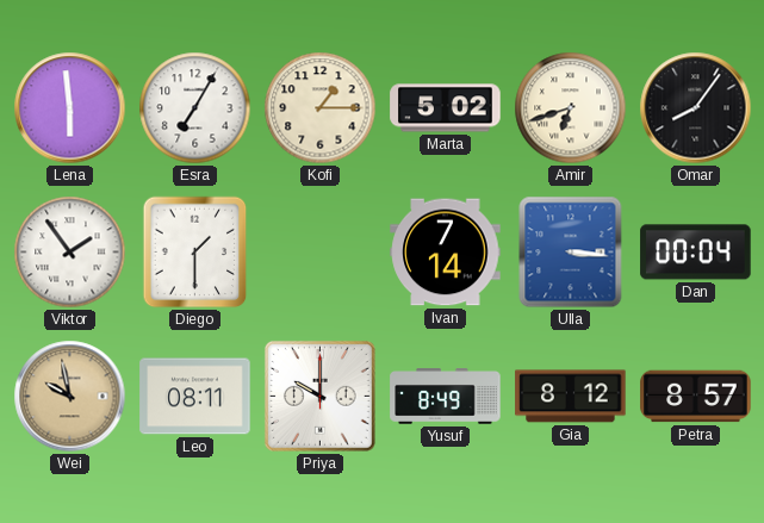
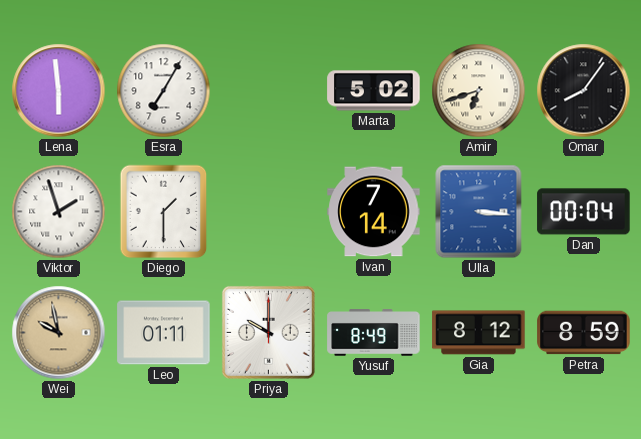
Kofi: 1:15 -> none (321, 108)
Viktor: 1:54 -> 1:57 (59, 212)
Leo: 08:11 -> 01:11 (164, 333)
Petra: 8:57 -> 8:59 (584, 333)
